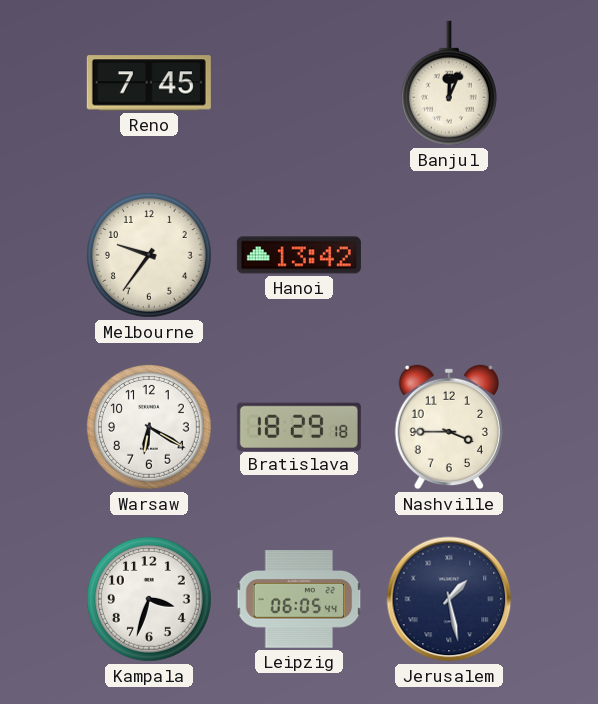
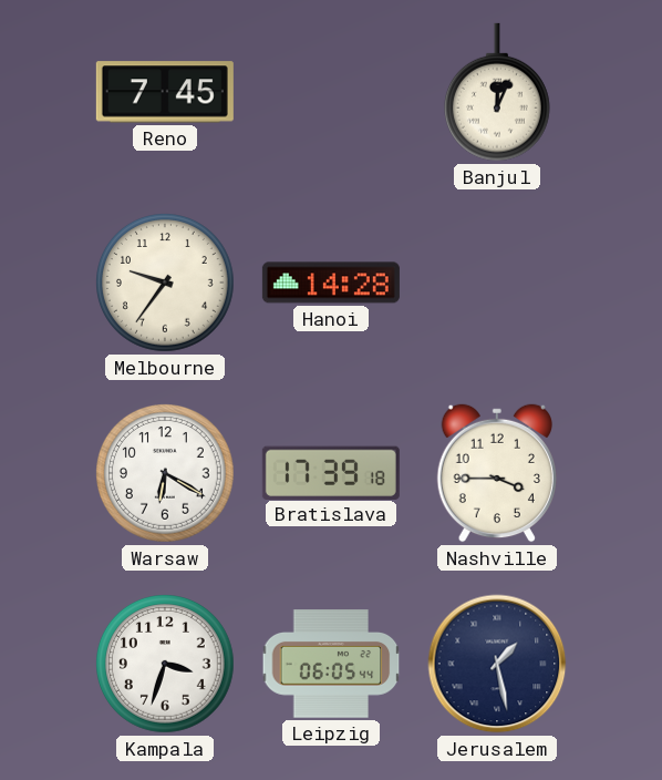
Hanoi: 13:42 -> 14:28 (331, 283)
Bratislava: 18:29 -> 17:39 (331, 472)
